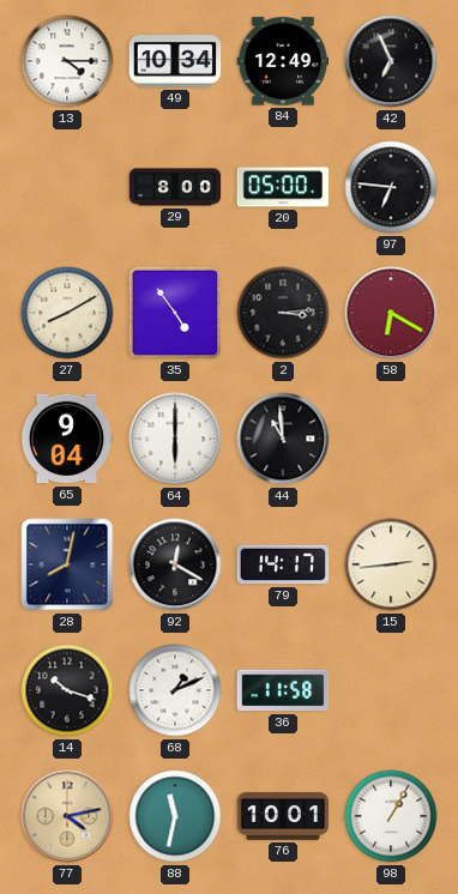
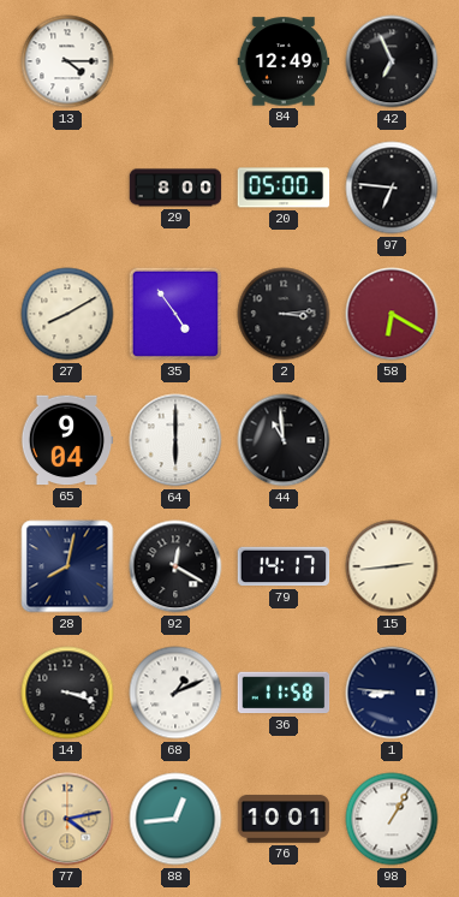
49: 10:34 -> none (175, 62)
14: 10:18 -> 3:18 (67, 693)
1: none -> 8:46 (392, 693)
88: 11:32 -> 12:44 (175, 819)
